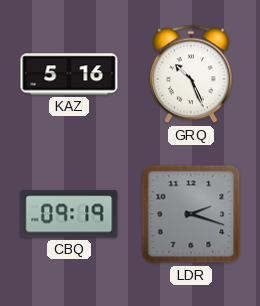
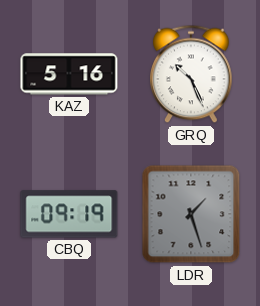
LDR: 2:18 -> 1:27 (191, 214)
